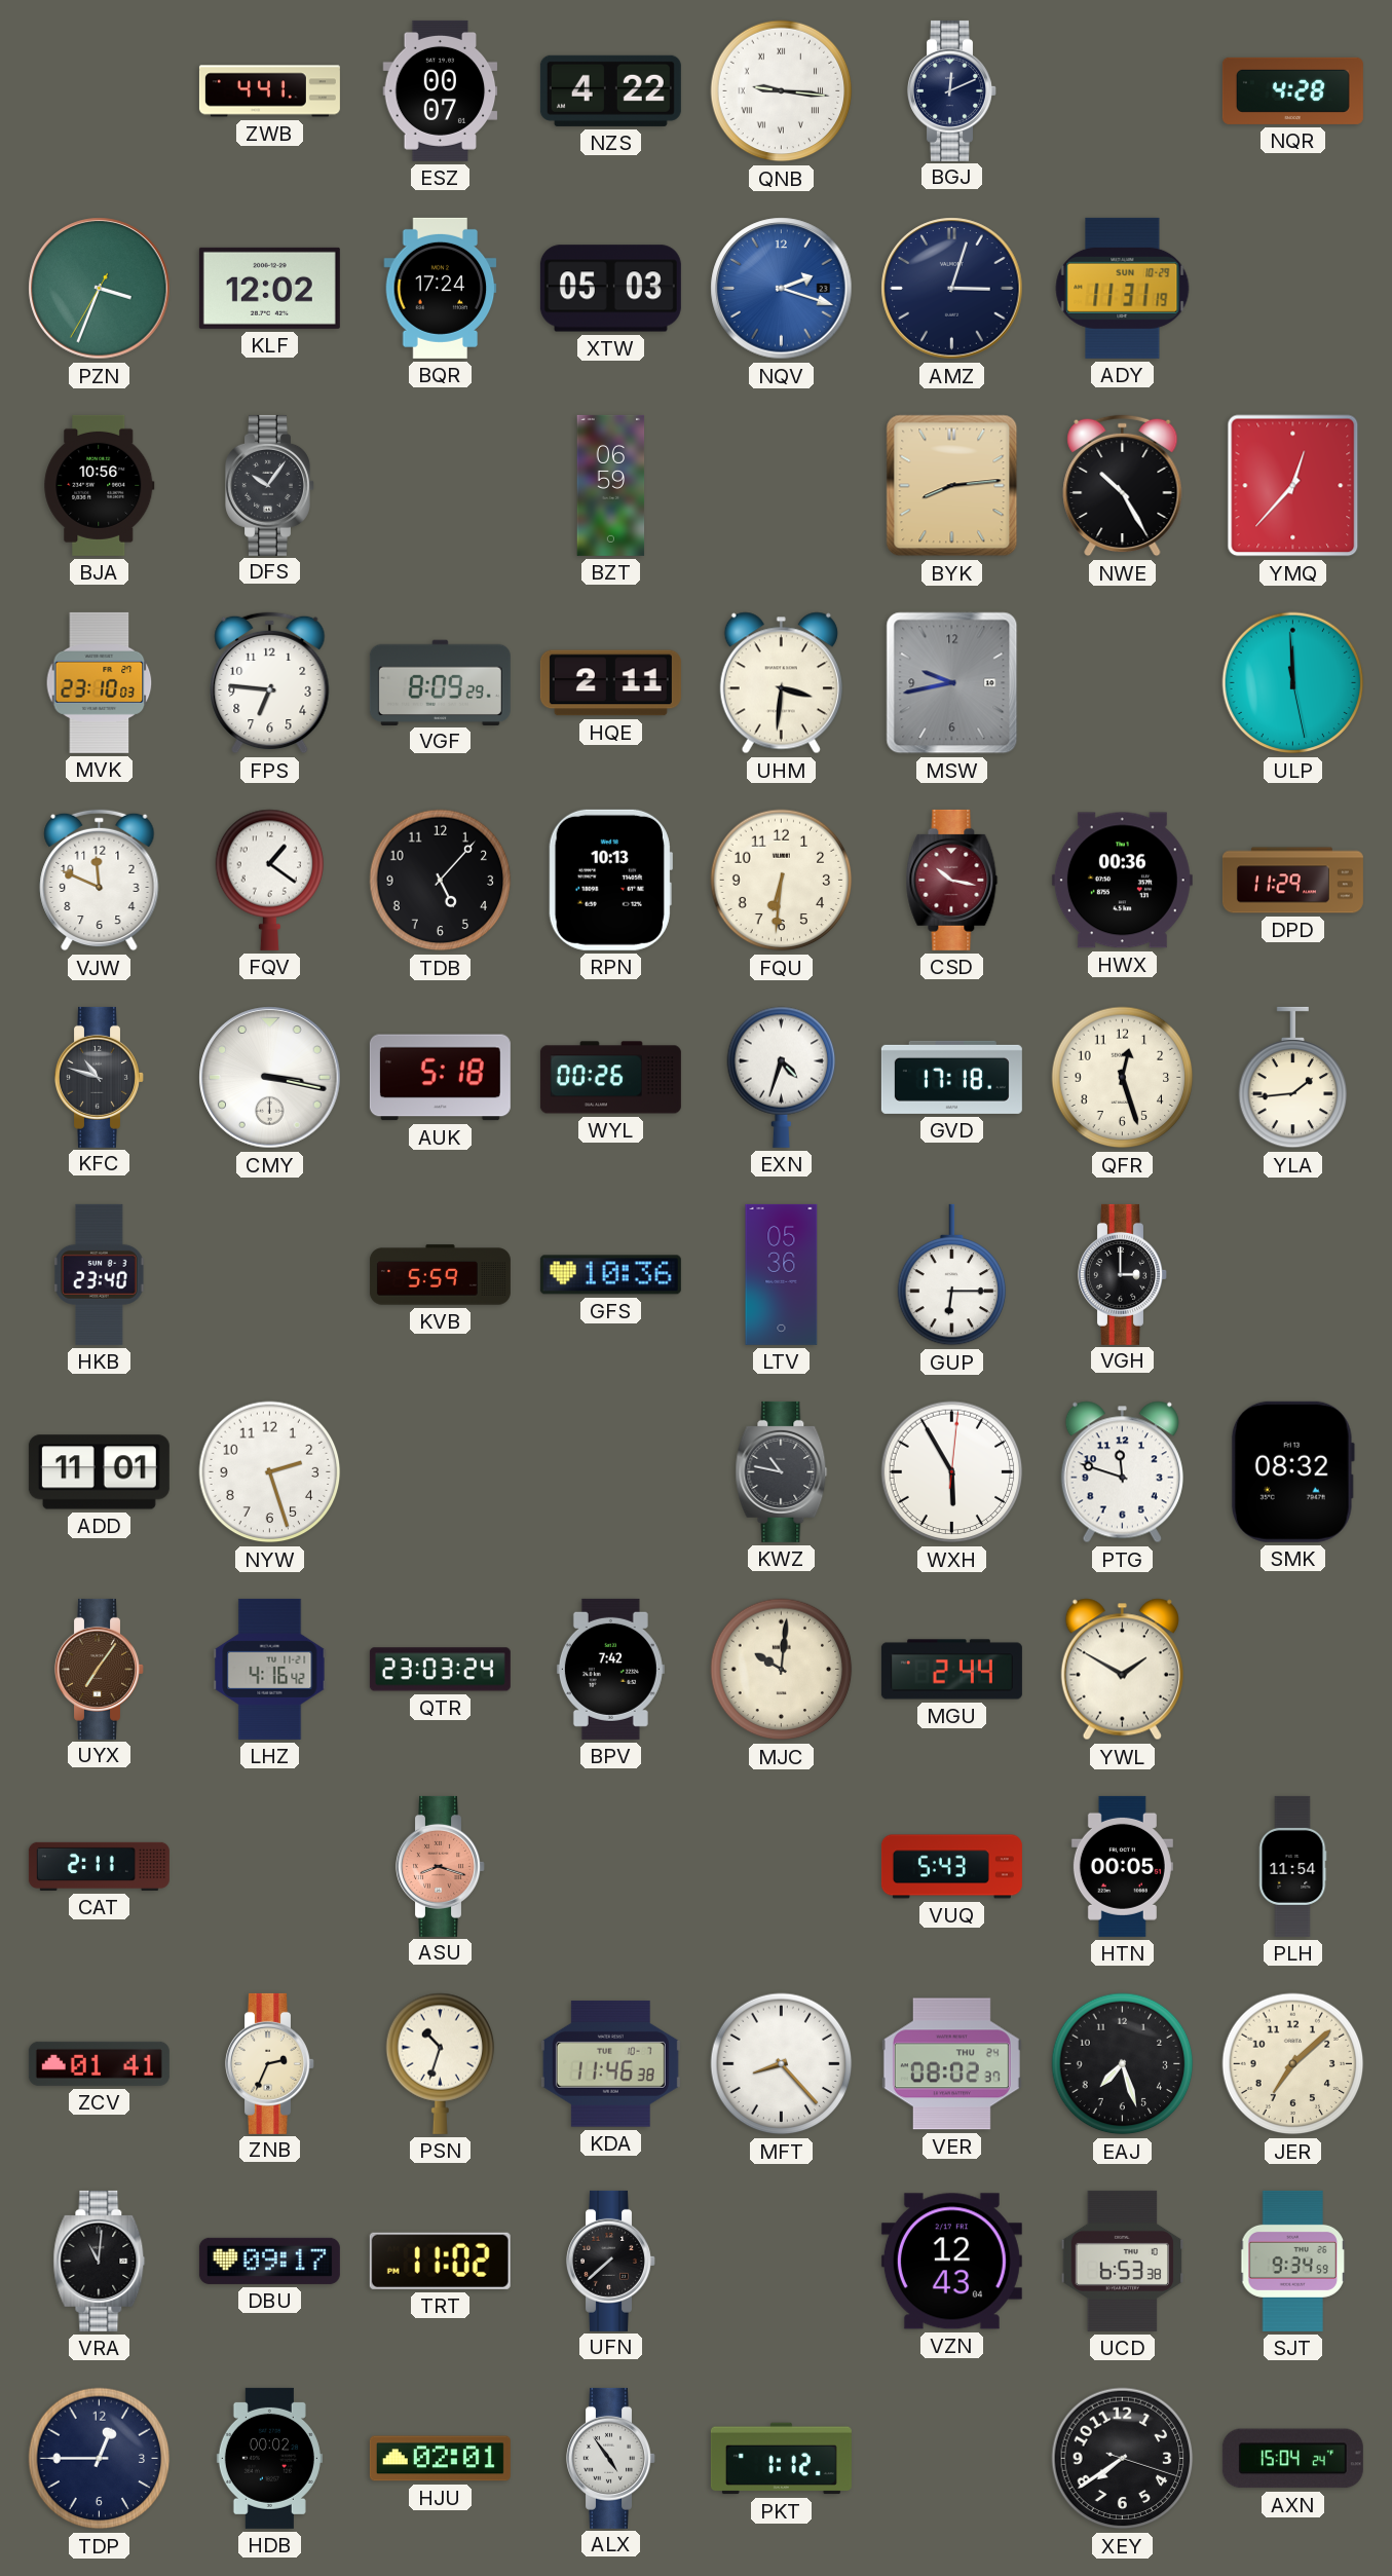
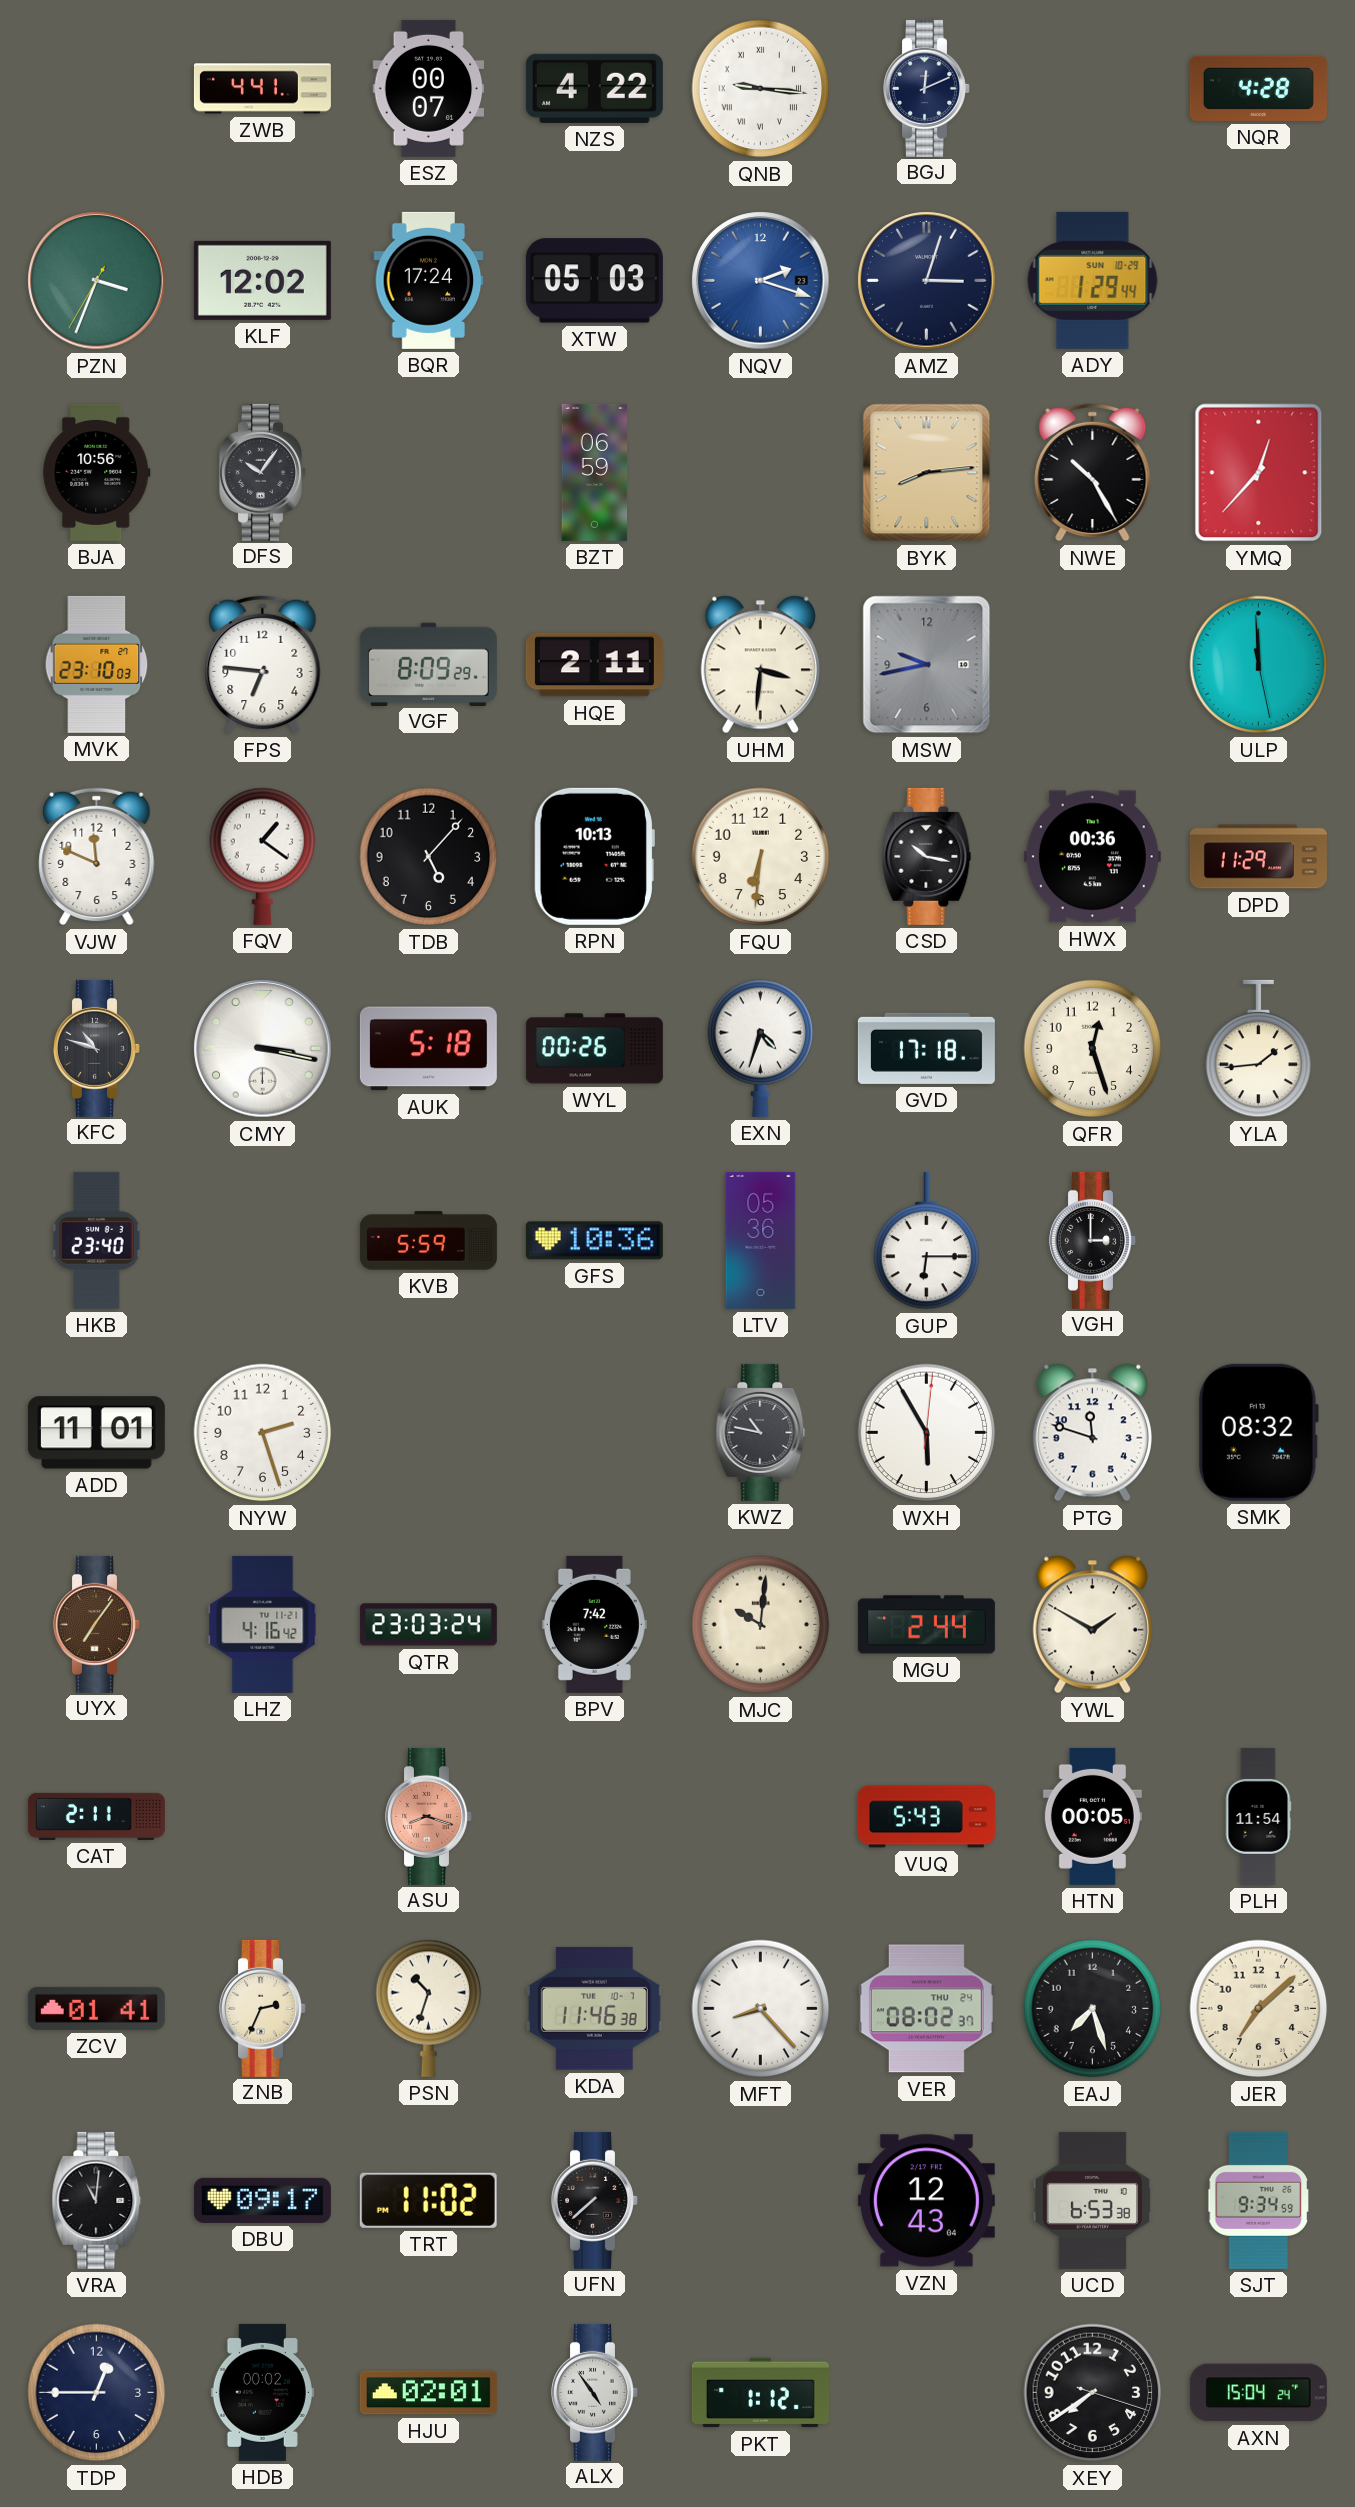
ADY: 11:31 -> 1:29 (1093, 280)
CSD dial: burgundy -> black (927, 856)
